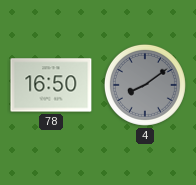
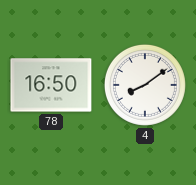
4 dial: grey -> white (145, 85)
